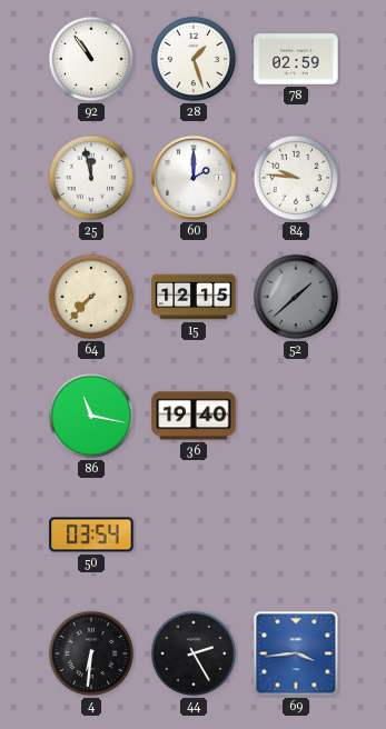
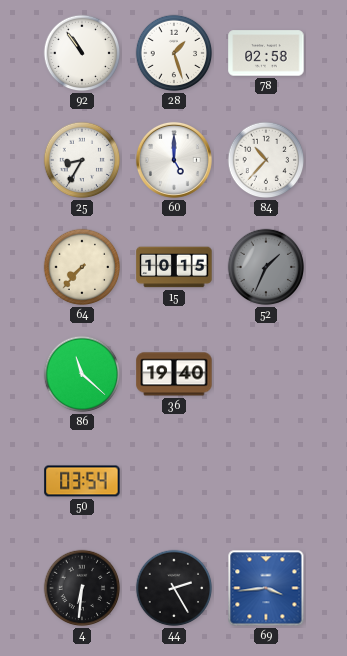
78: 02:59 -> 02:58 (266, 53)
25: 11:58 -> 8:35 (82, 160)
60: 2:00 -> 5:00 (174, 160)
84: 9:46 -> 10:37 (266, 160)
15: 12:15 -> 10:15 (174, 267)
52: 1:38 -> 1:34 (266, 267)
86: 11:17 -> 11:22 (82, 374)
